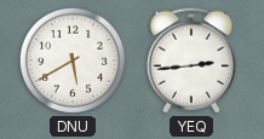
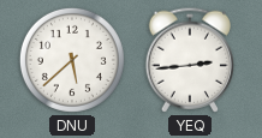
DNU: 5:40 -> 5:38 (72, 60)
